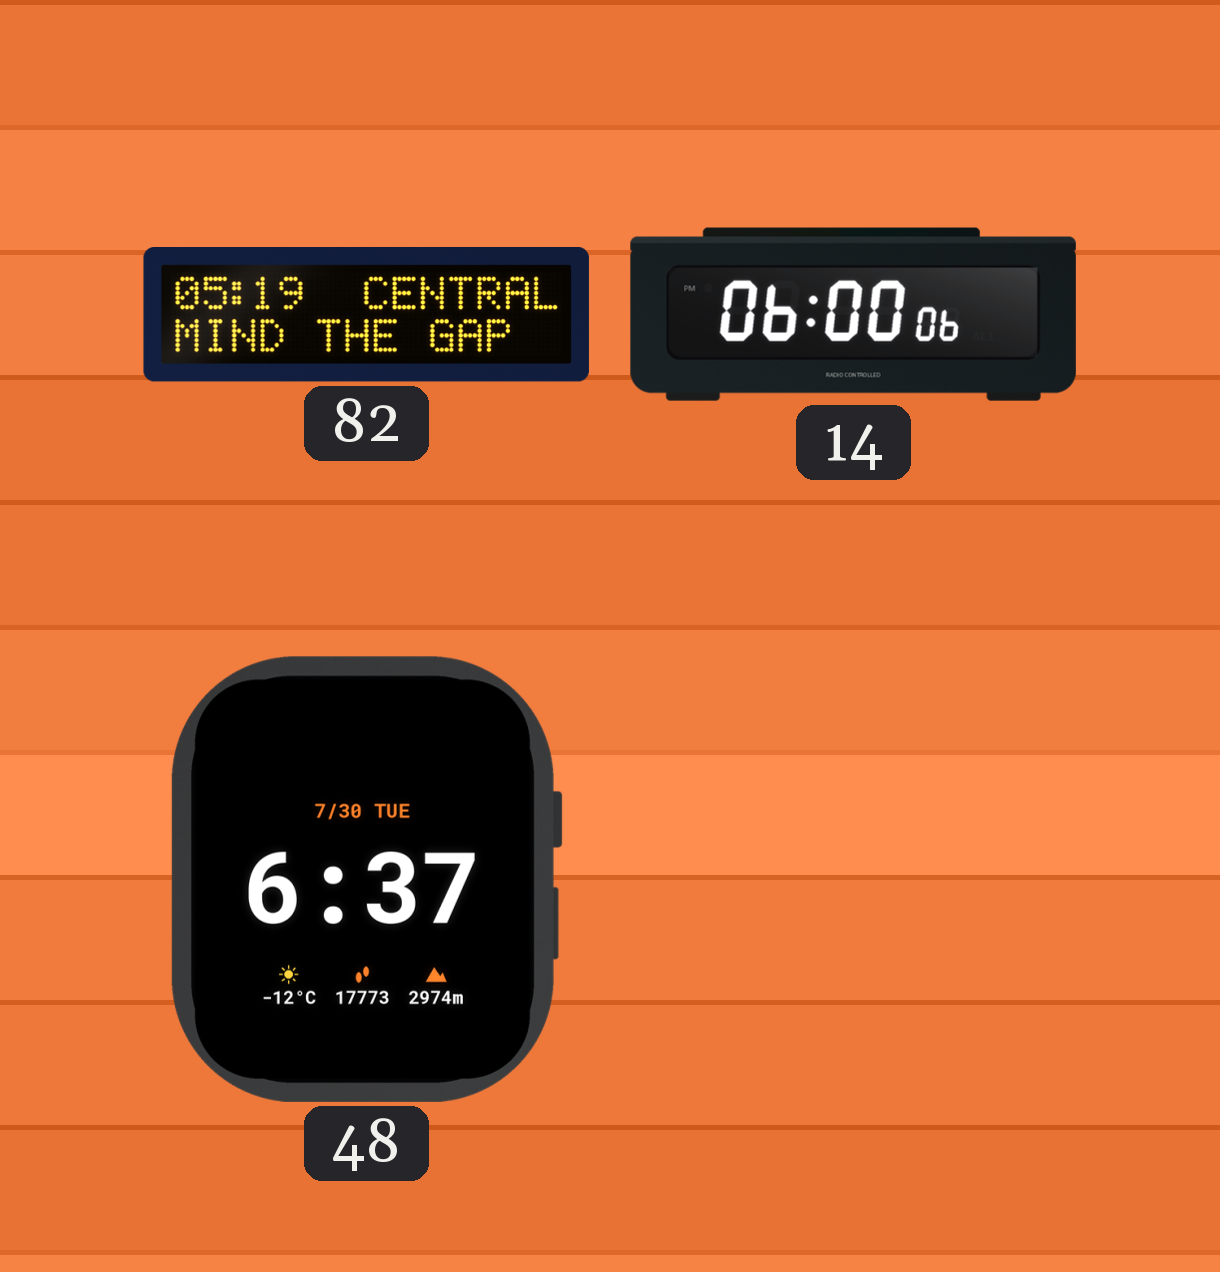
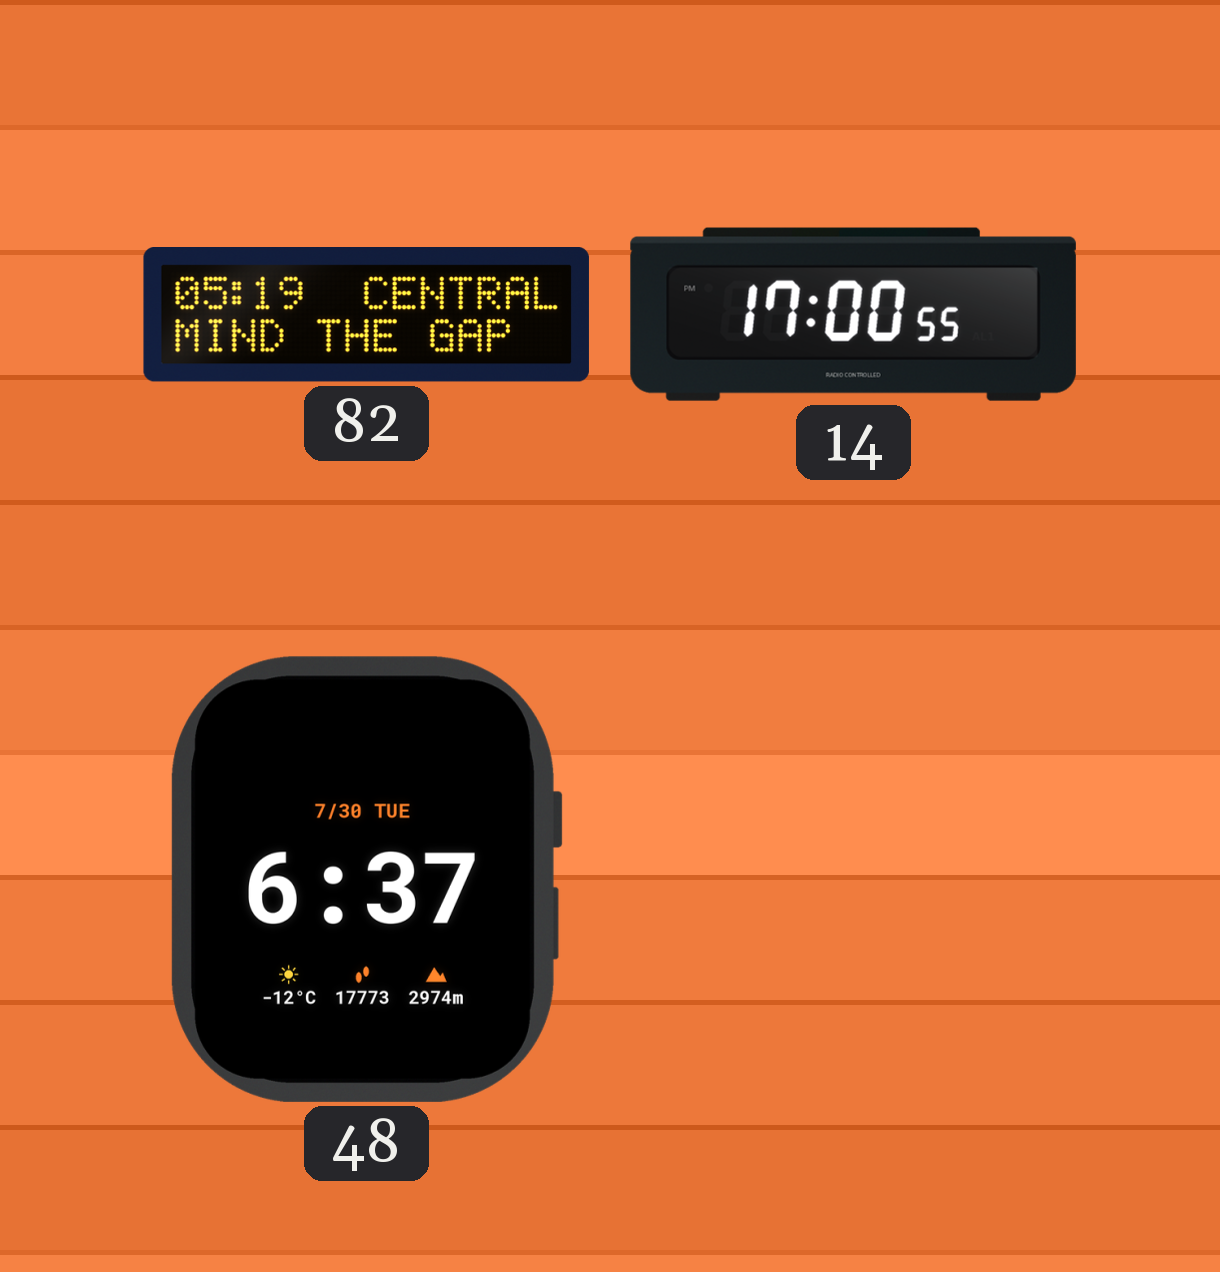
14: 06:00 -> 17:00 (853, 314)
